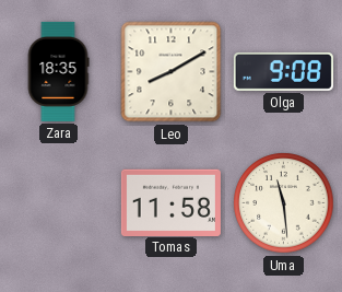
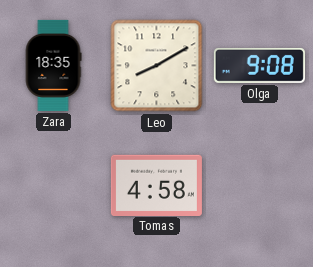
Tomas: 11:58 -> 4:58 (156, 185)
Uma: 11:29 -> none (284, 203)
